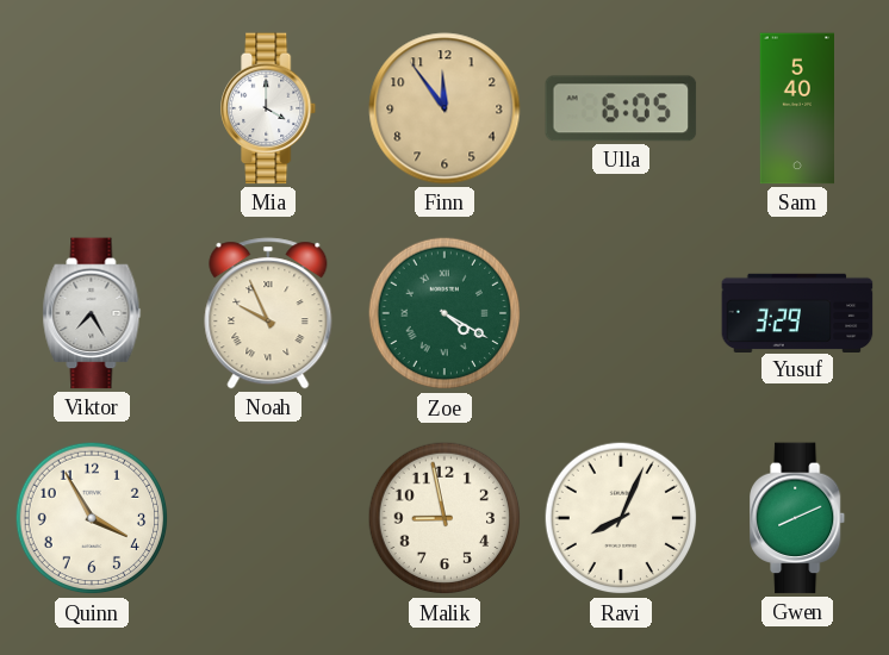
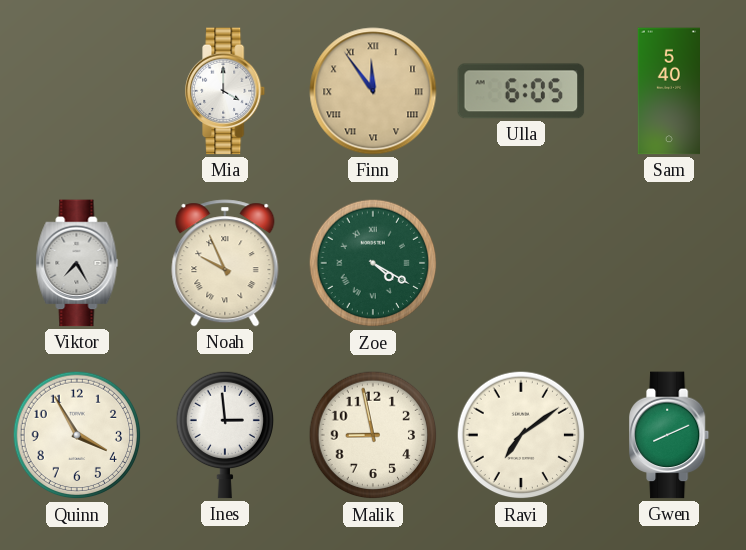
Finn numerals: Arabic -> Roman (373, 91)
Yusuf: 3:29 -> none (797, 312)
Ines: none -> 2:59 (224, 435)
Ravi: 8:04 -> 7:09 (521, 435)
